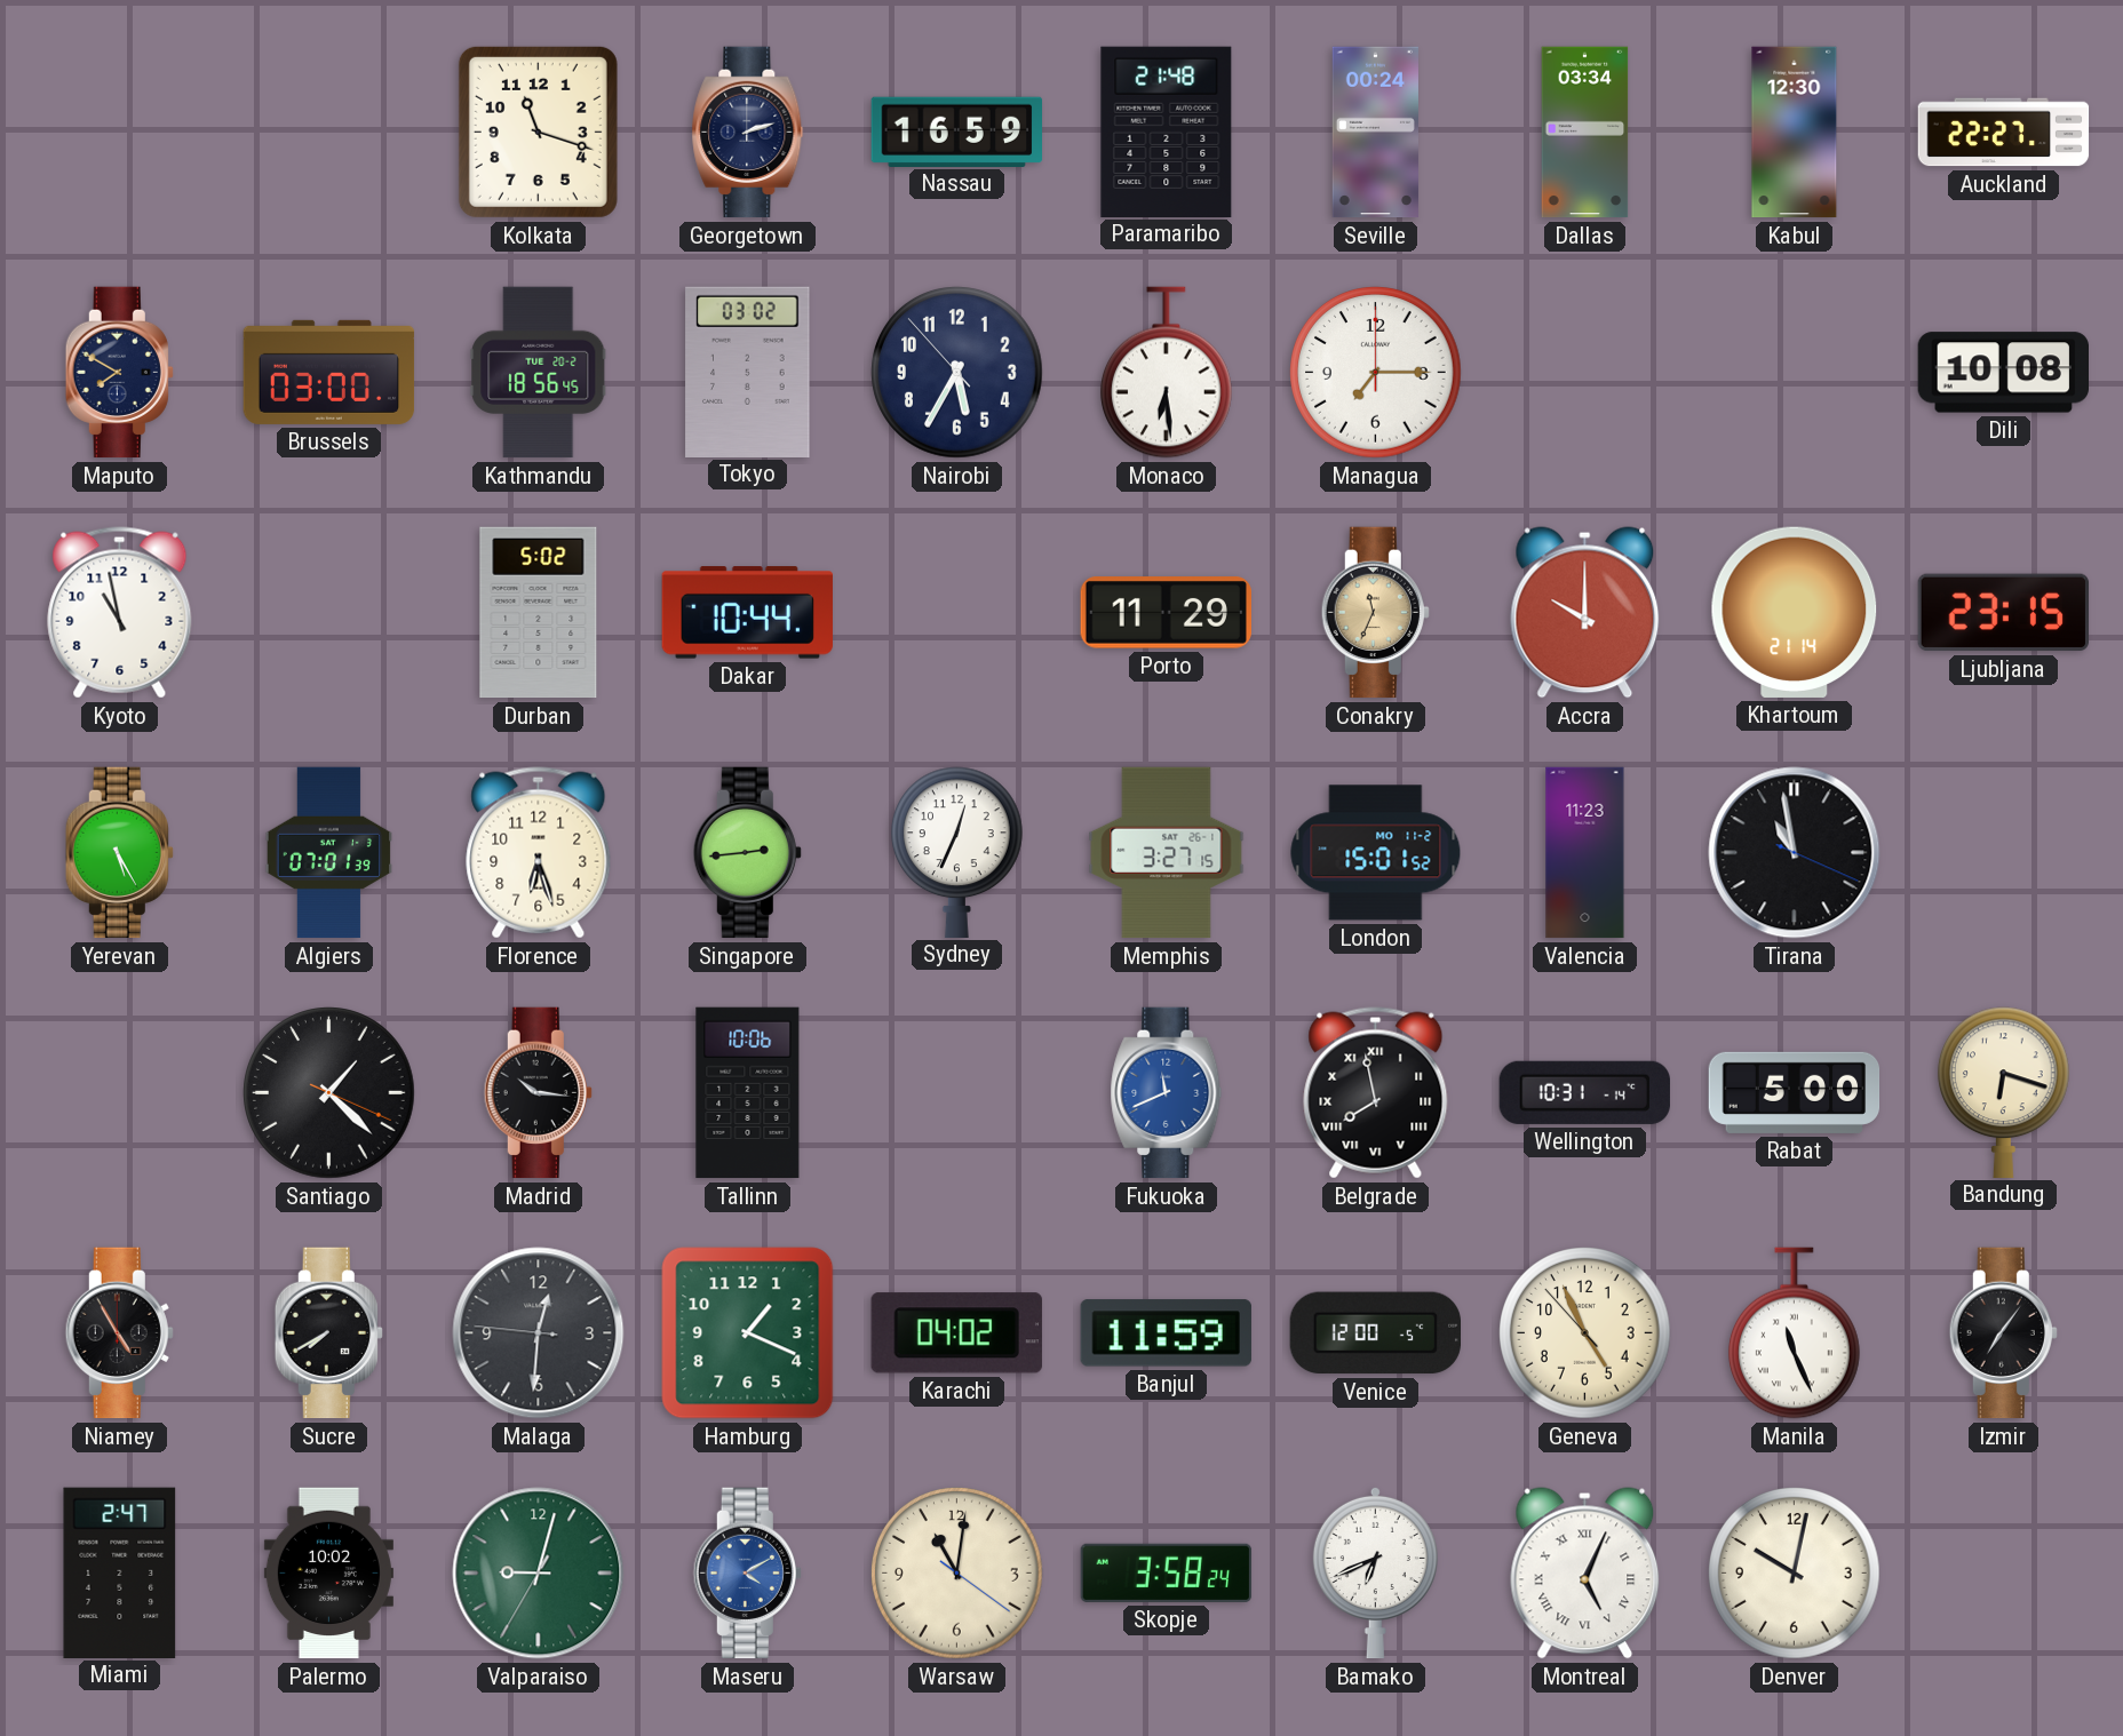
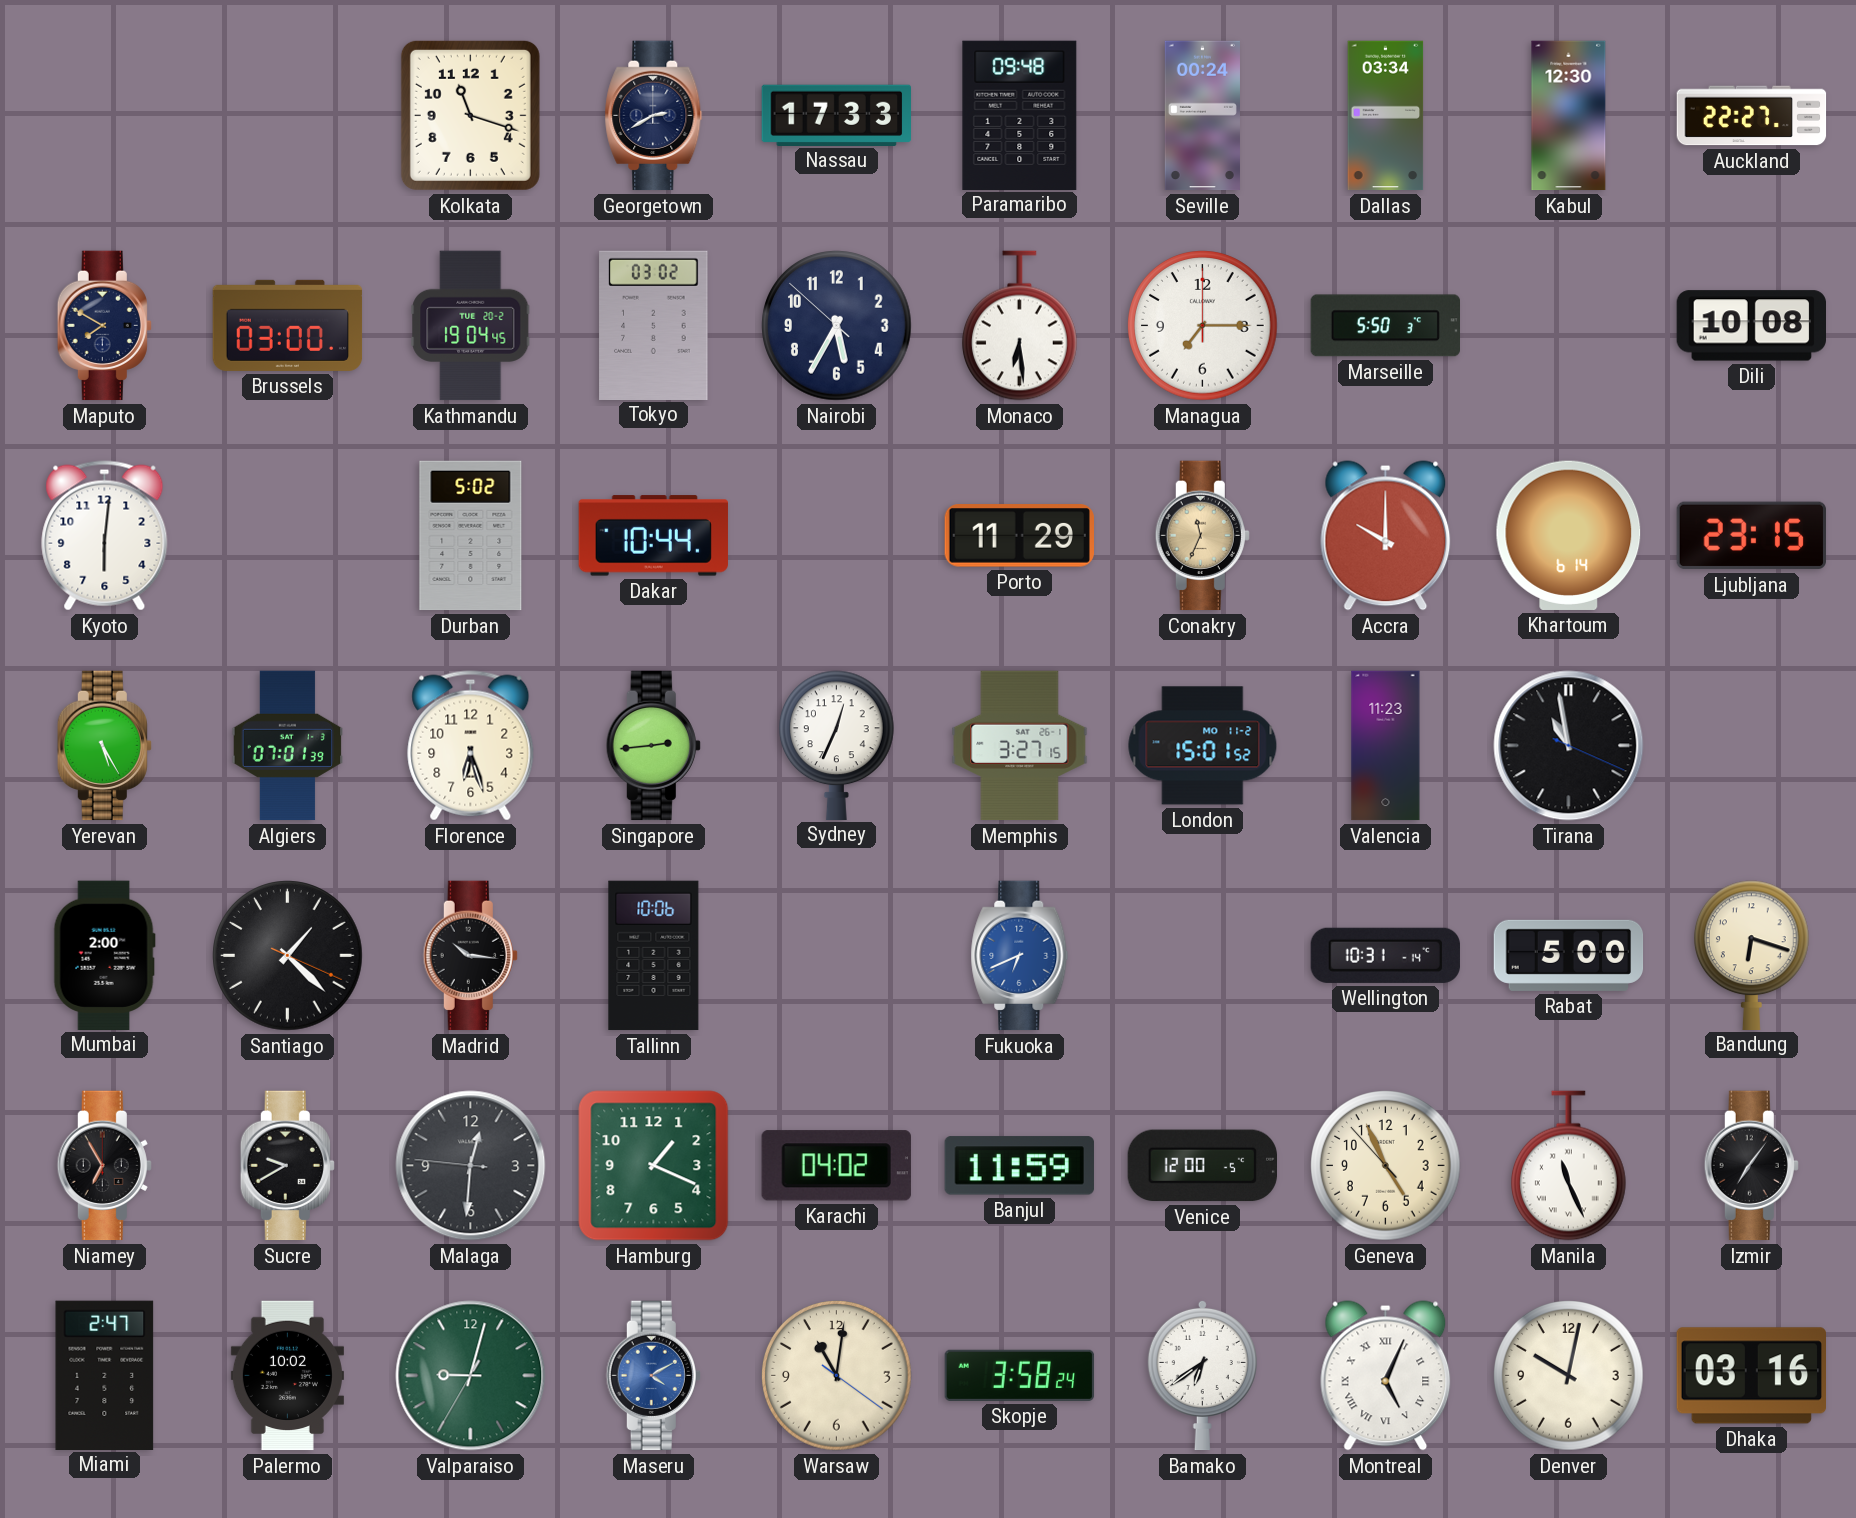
Georgetown: 2:12 -> 2:40 (654, 116)
Nassau: 16:59 -> 17:33 (837, 115)
Paramaribo: 21:48 -> 09:48 (1020, 115)
Kathmandu: 18:56 -> 19:04 (471, 326)
Nairobi: 5:34:53 -> 5:34:52 (837, 326)
Marseille: none -> 5:50 (1385, 326)
Kyoto: 10:58 -> 6:01 (105, 536)
Khartoum: 21:14 -> 6:14 (1569, 535)
Mumbai: none -> 2:00 (104, 955)
Fukuoka: 11:41 -> 6:41 (1020, 956)
Belgrade: 7:58 -> none (1376, 1093)
Niamey: 4:55 -> 6:55 (104, 1166)
Sucre: 7:40 -> 9:40 (287, 1166)
Bamako: 6:41 -> 6:39 (1202, 1375)
Dhaka: none -> 03:16 (1751, 1376)
